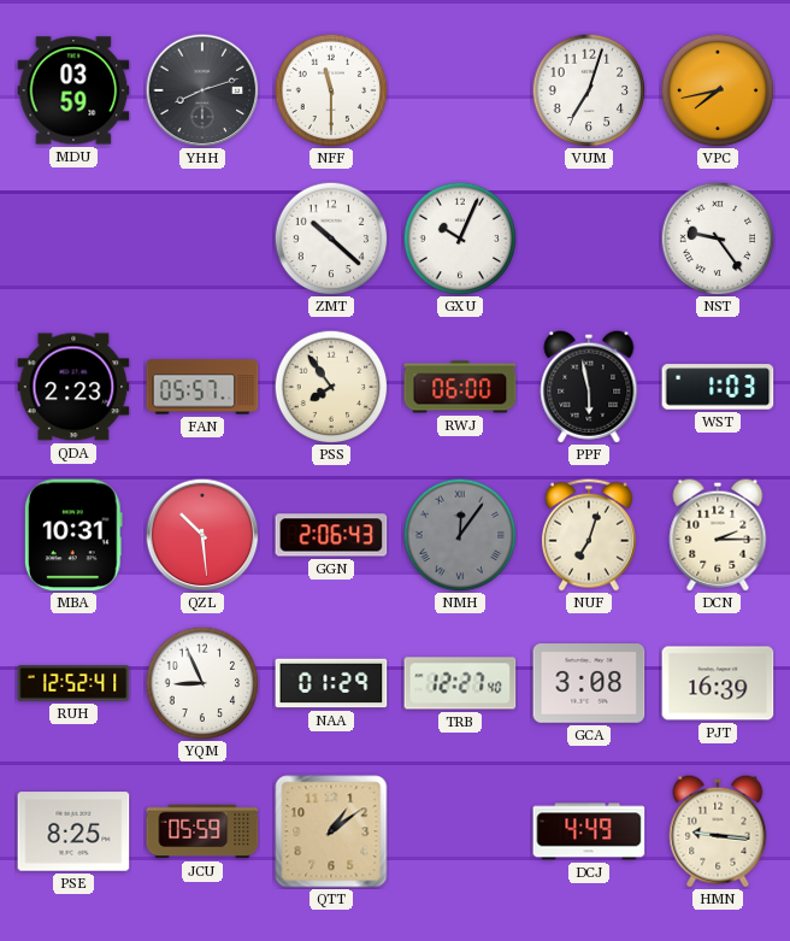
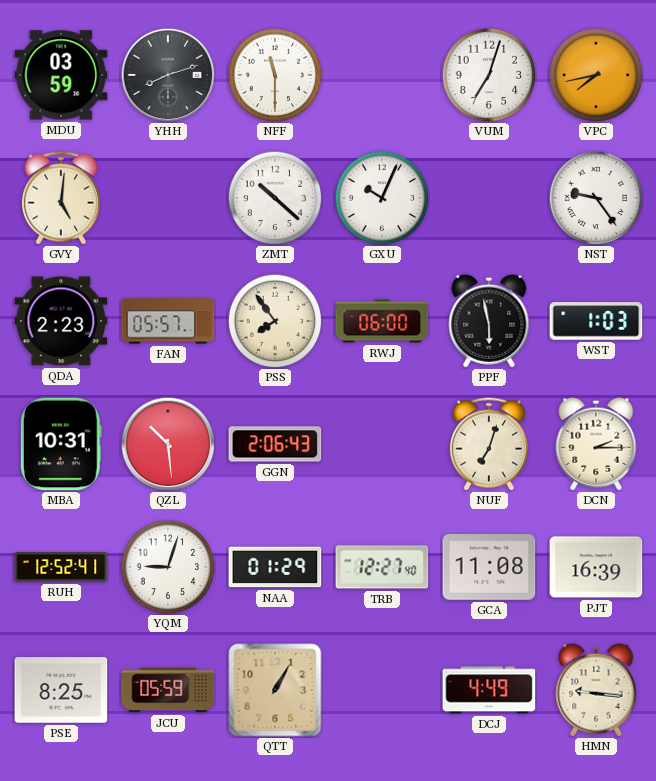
GVY: none -> 5:01 (61, 198)
NMH: 12:06 -> none (460, 535)
YQM: 8:56 -> 9:03 (168, 567)
GCA: 3:08 -> 11:08 (489, 568)
QTT: 1:09 -> 1:05 (275, 690)
